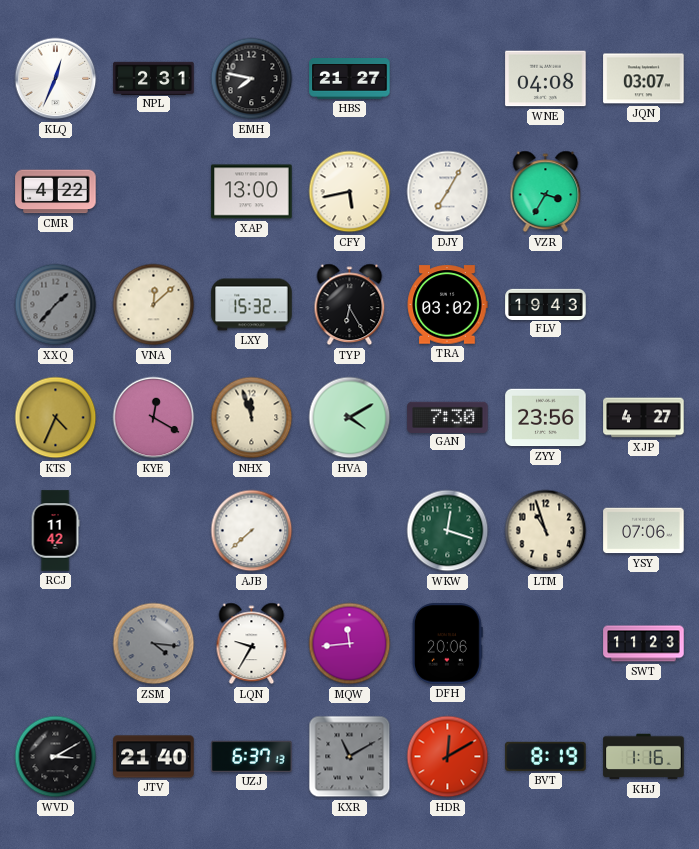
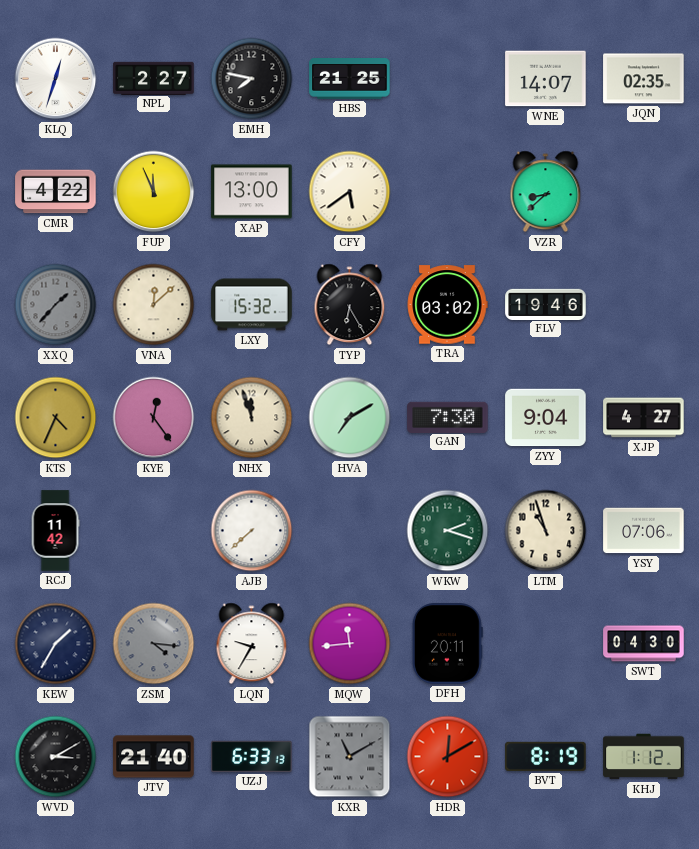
KLQ: 12:34 -> 12:33 (56, 79)
NPL: 2:31 -> 2:27 (154, 78)
HBS: 21:27 -> 21:25 (350, 79)
WNE: 04:08 -> 14:07 (546, 79)
JQN: 03:07 -> 02:35 (644, 79)
FUP: none -> 11:56 (154, 192)
CFY: 5:43 -> 5:39 (350, 192)
DJY: 7:05 -> none (448, 192)
VZR: 3:35 -> 8:38 (546, 192)
FLV: 19:43 -> 19:46 (546, 304)
KYE: 12:20 -> 12:24 (154, 418)
HVA: 4:10 -> 7:10 (350, 418)
ZYY: 23:56 -> 9:04 (546, 418)
WKW: 12:18 -> 2:18 (448, 531)
KEW: none -> 1:35 (56, 644)
DFH: 20:06 -> 20:11 (447, 644)
SWT: 11:23 -> 04:30 (644, 644)
UZJ: 6:37 -> 6:33 (252, 756)
KHJ: 1:16 -> 1:12 (644, 757)
